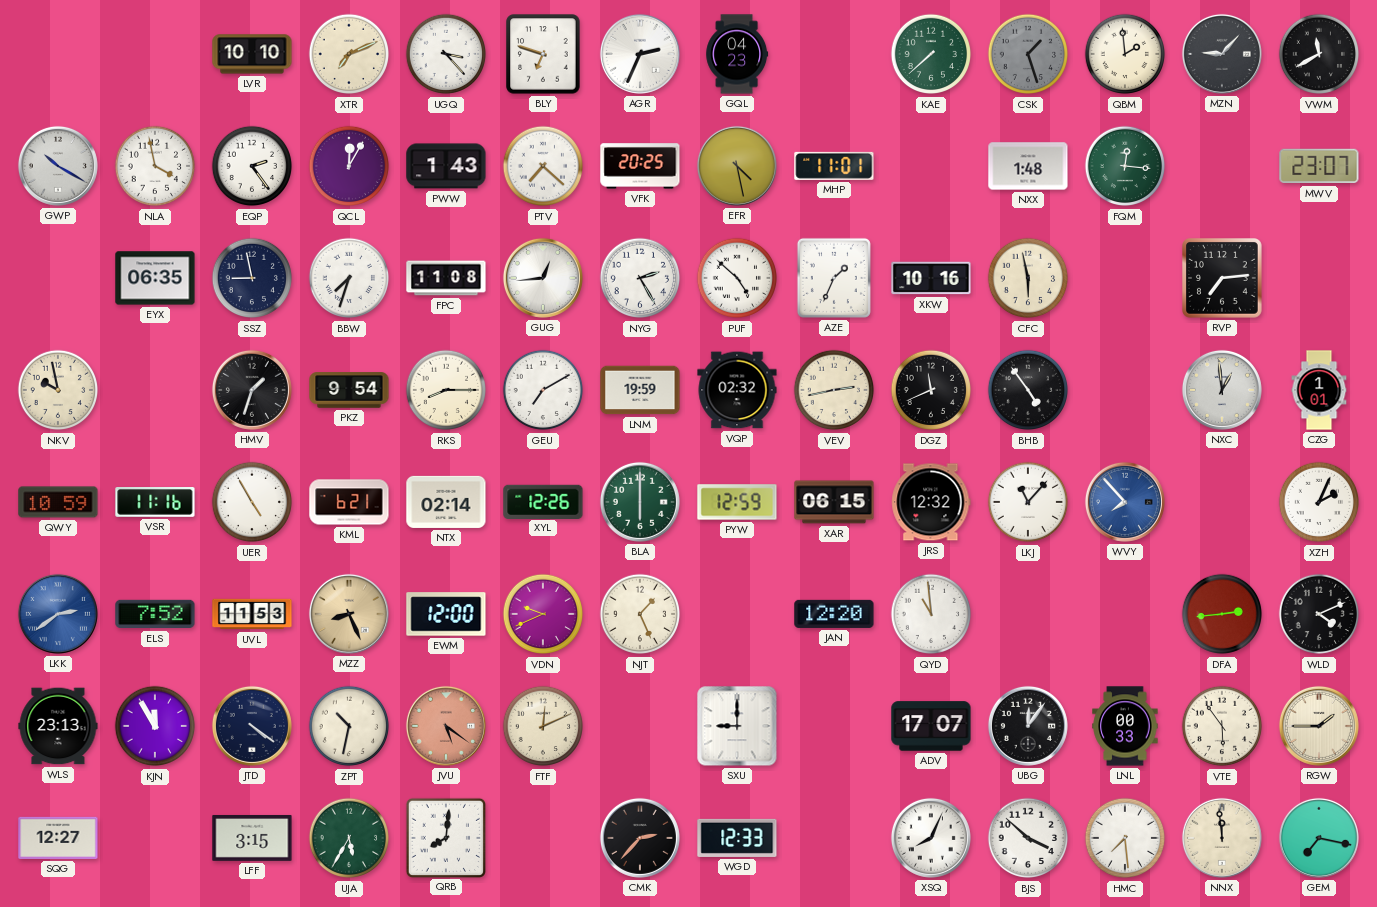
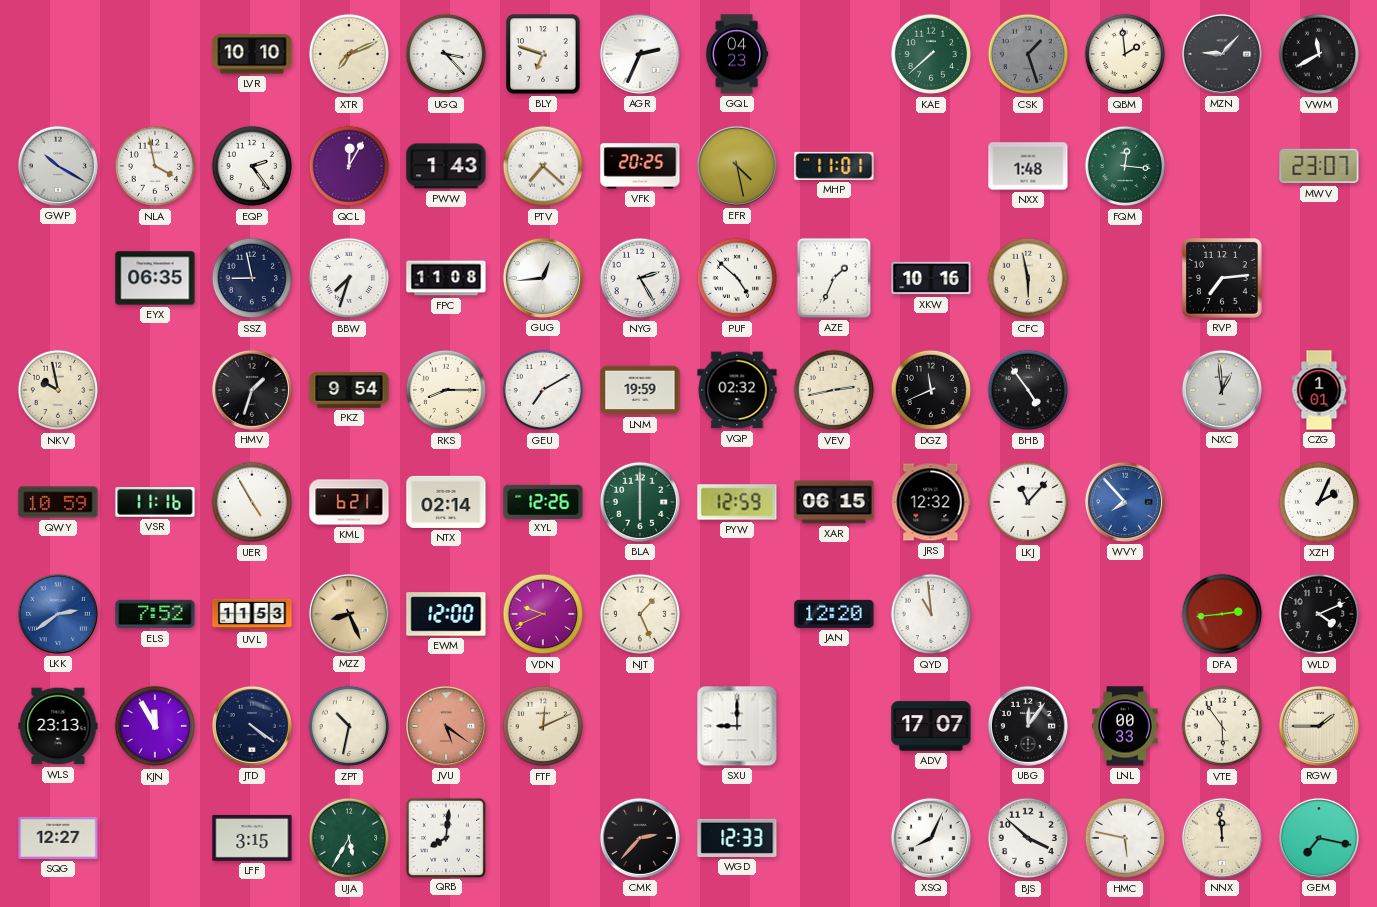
HMC: 7:29 -> 5:47 (1125, 838)
